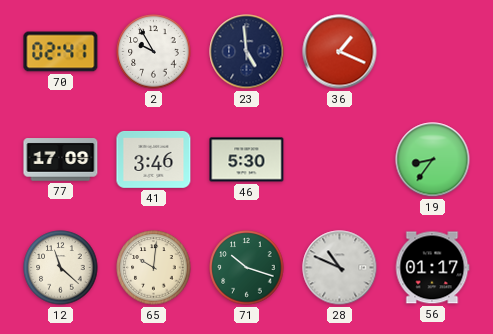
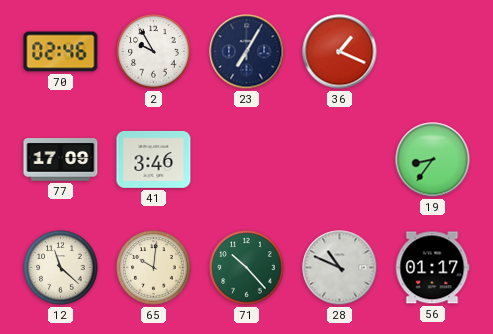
70: 02:41 -> 02:46 (61, 52)
23: 4:59 -> 7:05 (247, 52)
46: 5:30 -> none (247, 160)
71: 10:18 -> 10:23 (247, 268)
